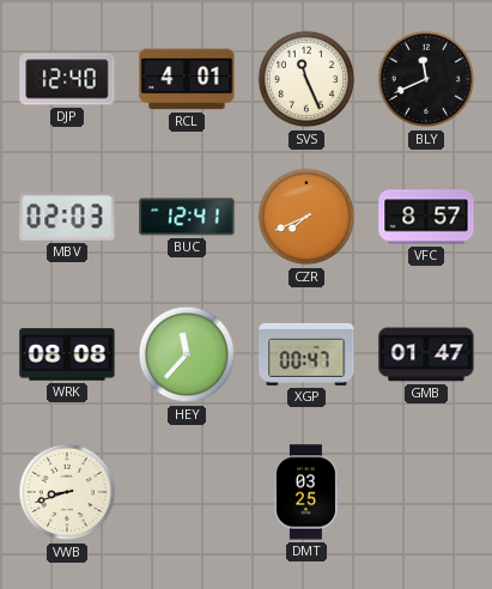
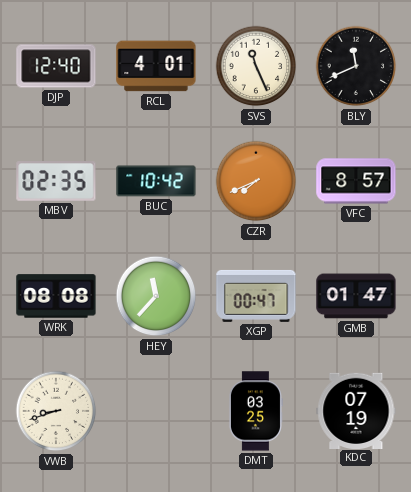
MBV: 02:03 -> 02:35 (56, 182)
BUC: 12:41 -> 10:42 (156, 181)
KDC: none -> 07:19 (356, 410)
